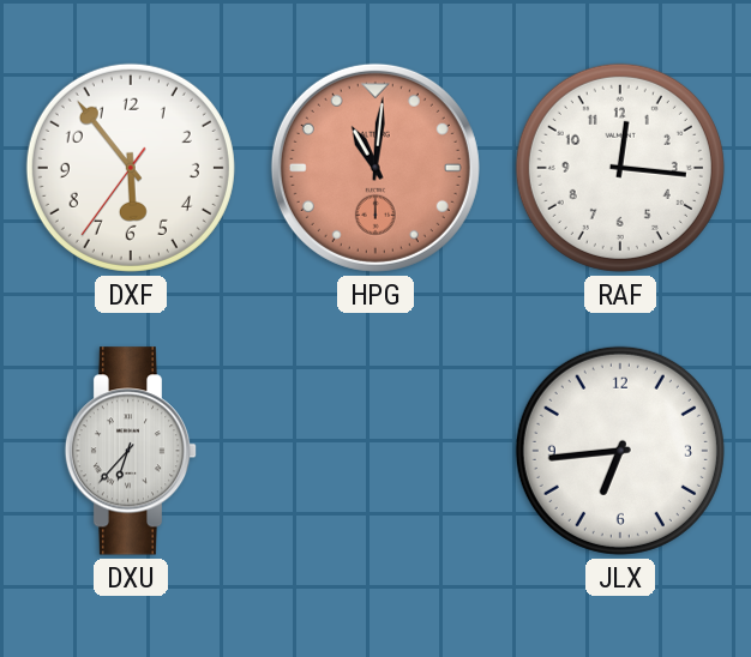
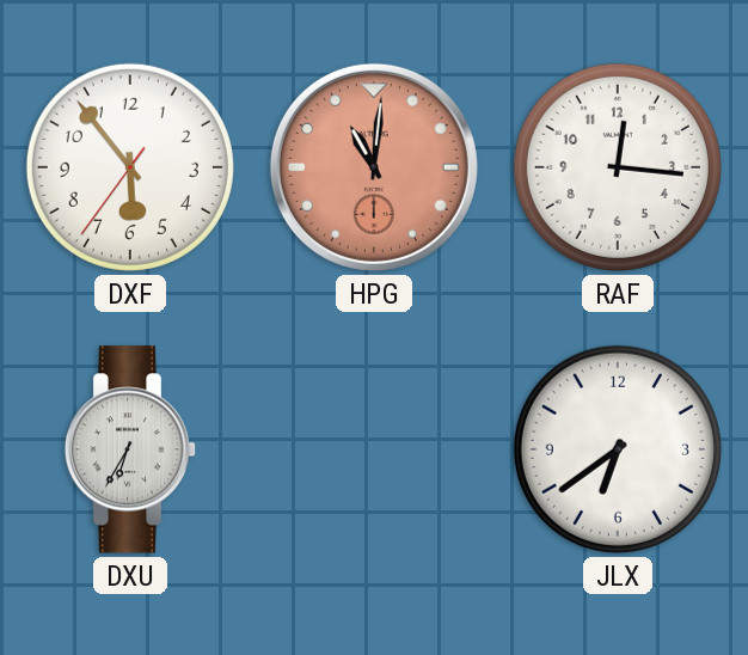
DXU: 6:37 -> 6:35 (130, 449)
JLX: 6:44 -> 6:39 (618, 449)
